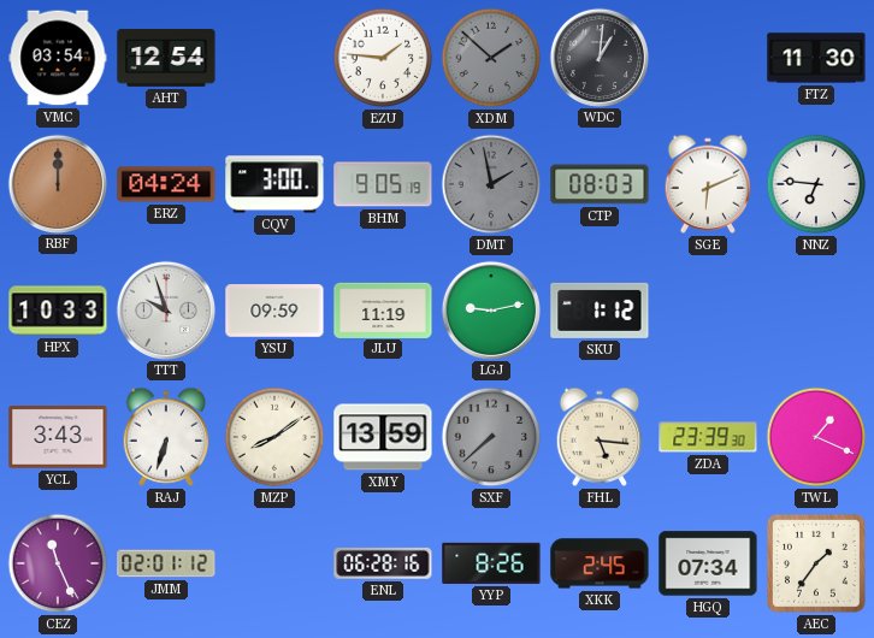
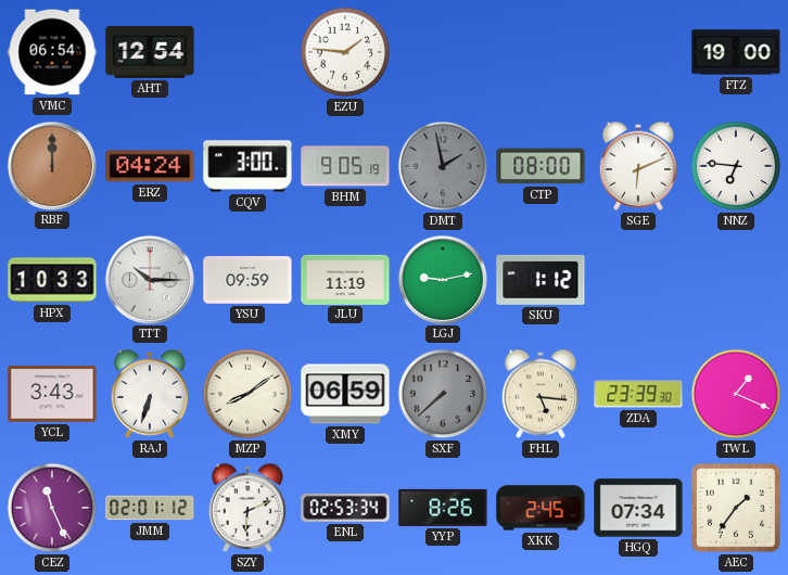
VMC: 03:54 -> 06:54 (52, 52)
XDM: 1:52 -> none (491, 58)
WDC: 1:01 -> none (598, 57)
FTZ: 11:30 -> 19:00 (736, 52)
CTP: 08:03 -> 08:00 (541, 166)
TTT: 9:57 -> 10:15 (149, 279)
XMY: 13:59 -> 06:59 (345, 394)
SZY: none -> 6:11 (247, 508)
ENL: 06:28 -> 02:53 (345, 508)
